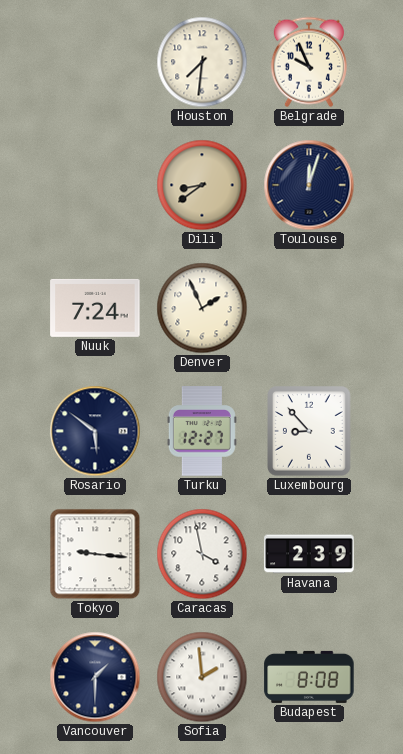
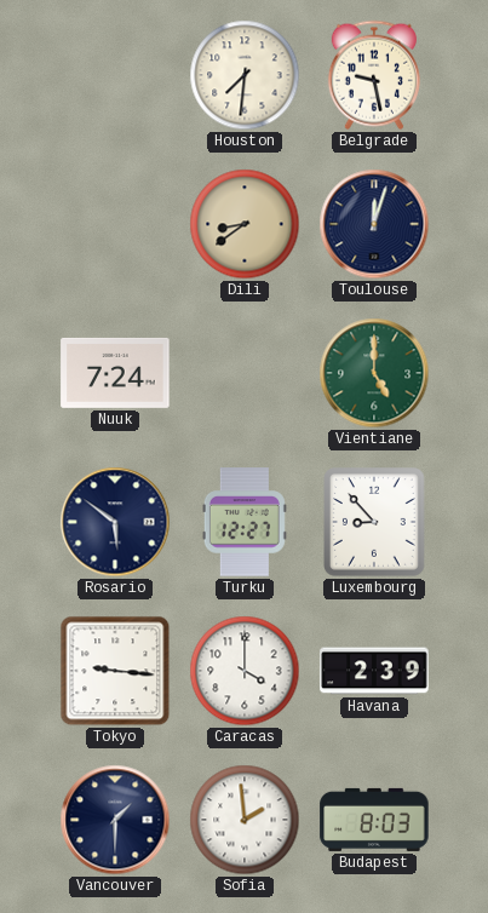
Belgrade: 9:56 -> 9:28 (374, 75)
Denver: 1:56 -> none (202, 308)
Vientiane: none -> 5:00 (374, 373)
Caracas: 3:58 -> 4:00 (245, 671)
Budapest: 8:08 -> 8:03 (374, 820)
